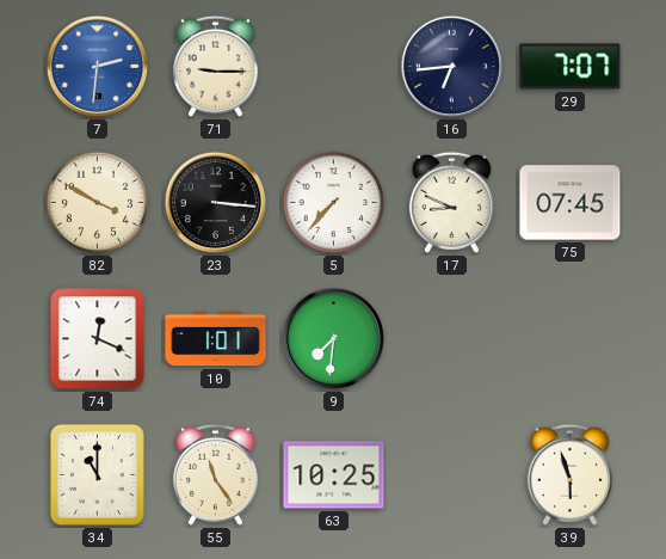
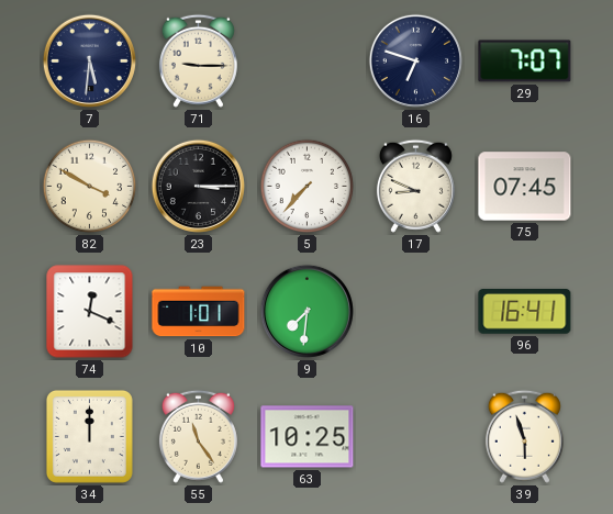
7: 2:31 -> 5:31 (89, 60)
7 dial: blue -> navy (89, 60)
16: 6:44 -> 6:48 (415, 60)
23: 3:16 -> 3:15 (198, 186)
96: none -> 16:41 (525, 312)
34: 11:00 -> 12:00 (89, 436)
